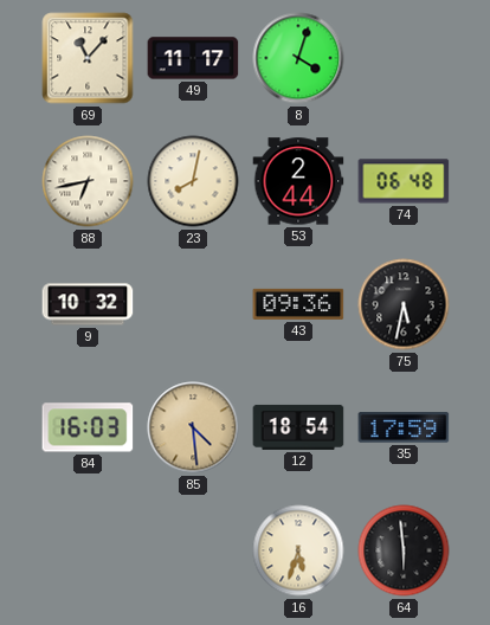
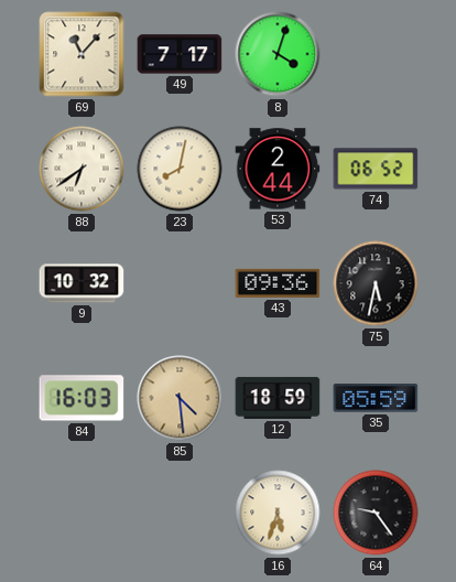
49: 11:17 -> 7:17 (180, 54)
88: 6:43 -> 6:39 (82, 169)
74: 06:48 -> 06:52 (376, 169)
12: 18:54 -> 18:59 (278, 398)
35: 17:59 -> 05:59 (376, 398)
64: 5:59 -> 9:24 (376, 513)
